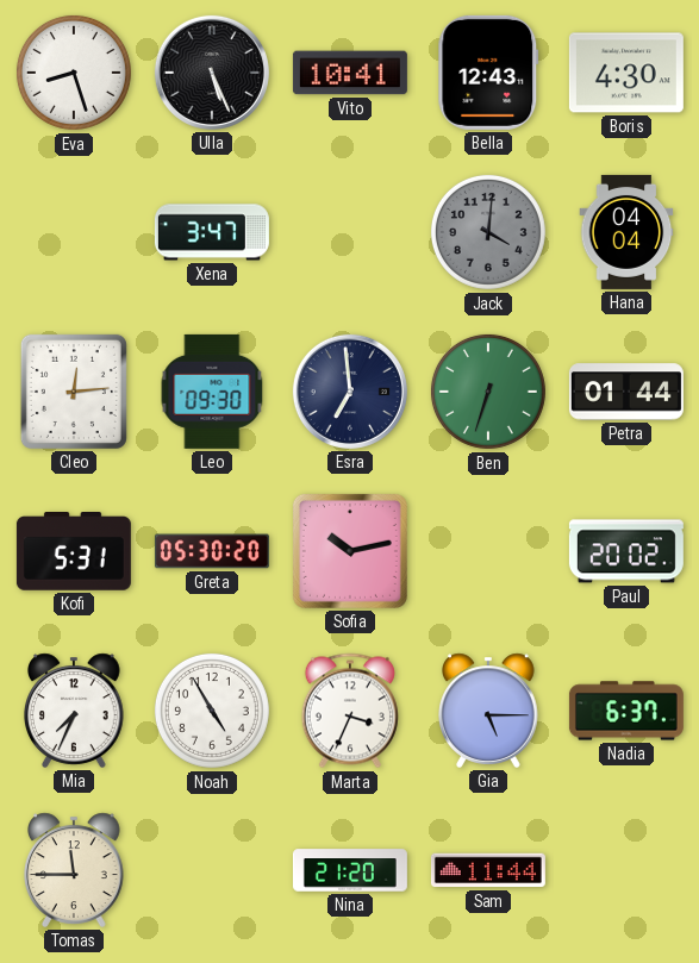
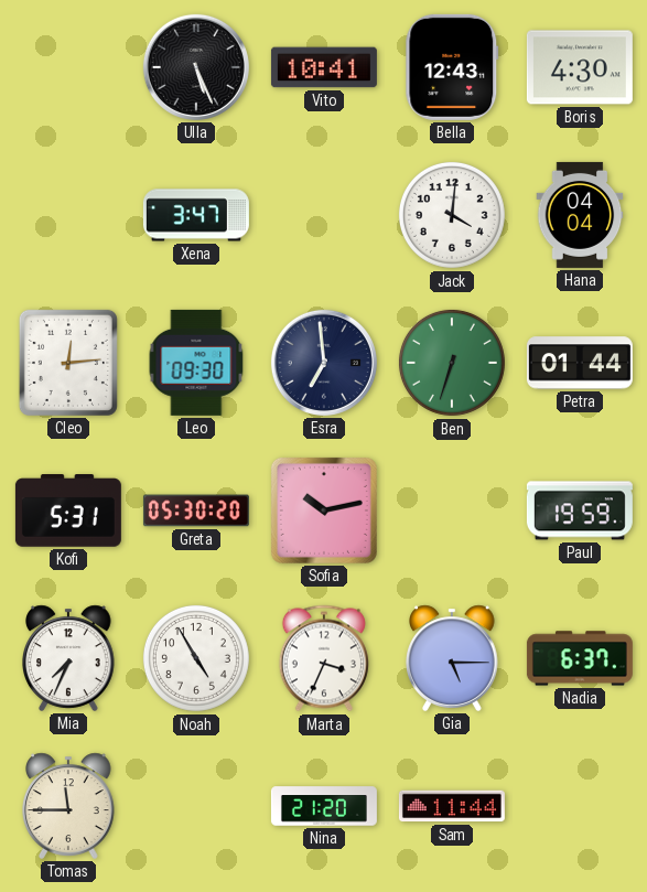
Eva: 8:27 -> none (74, 73)
Jack dial: grey -> white (452, 215)
Paul: 20:02 -> 19:59 (580, 511)
